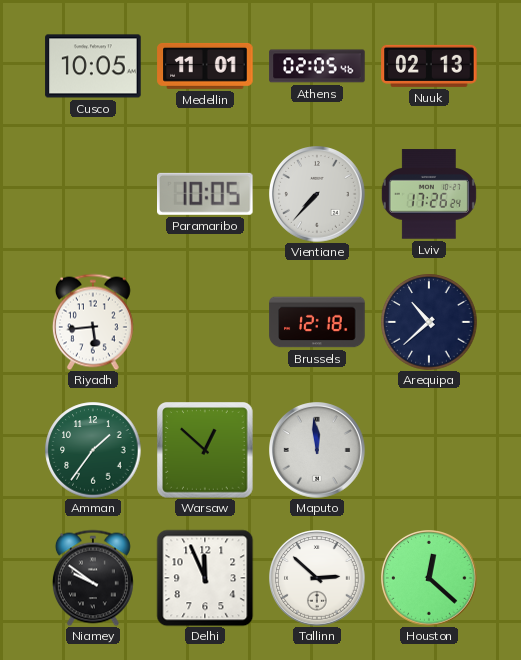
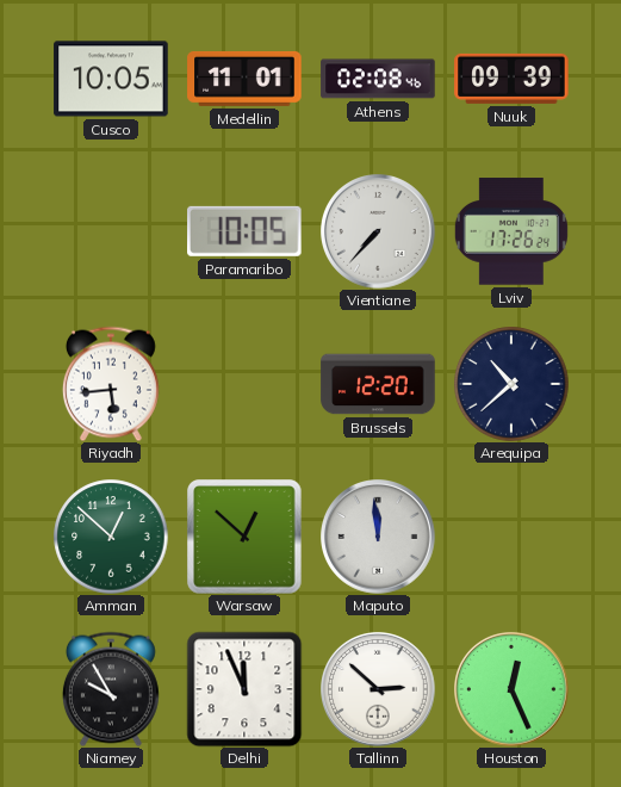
Athens: 02:05 -> 02:08 (378, 79)
Nuuk: 02:13 -> 09:39 (511, 79)
Brussels: 12:18 -> 12:20 (378, 384)
Amman: 1:36 -> 12:52 (111, 537)
Niamey: 9:51 -> 9:55 (111, 689)
Houston: 12:22 -> 12:26 (511, 689)
